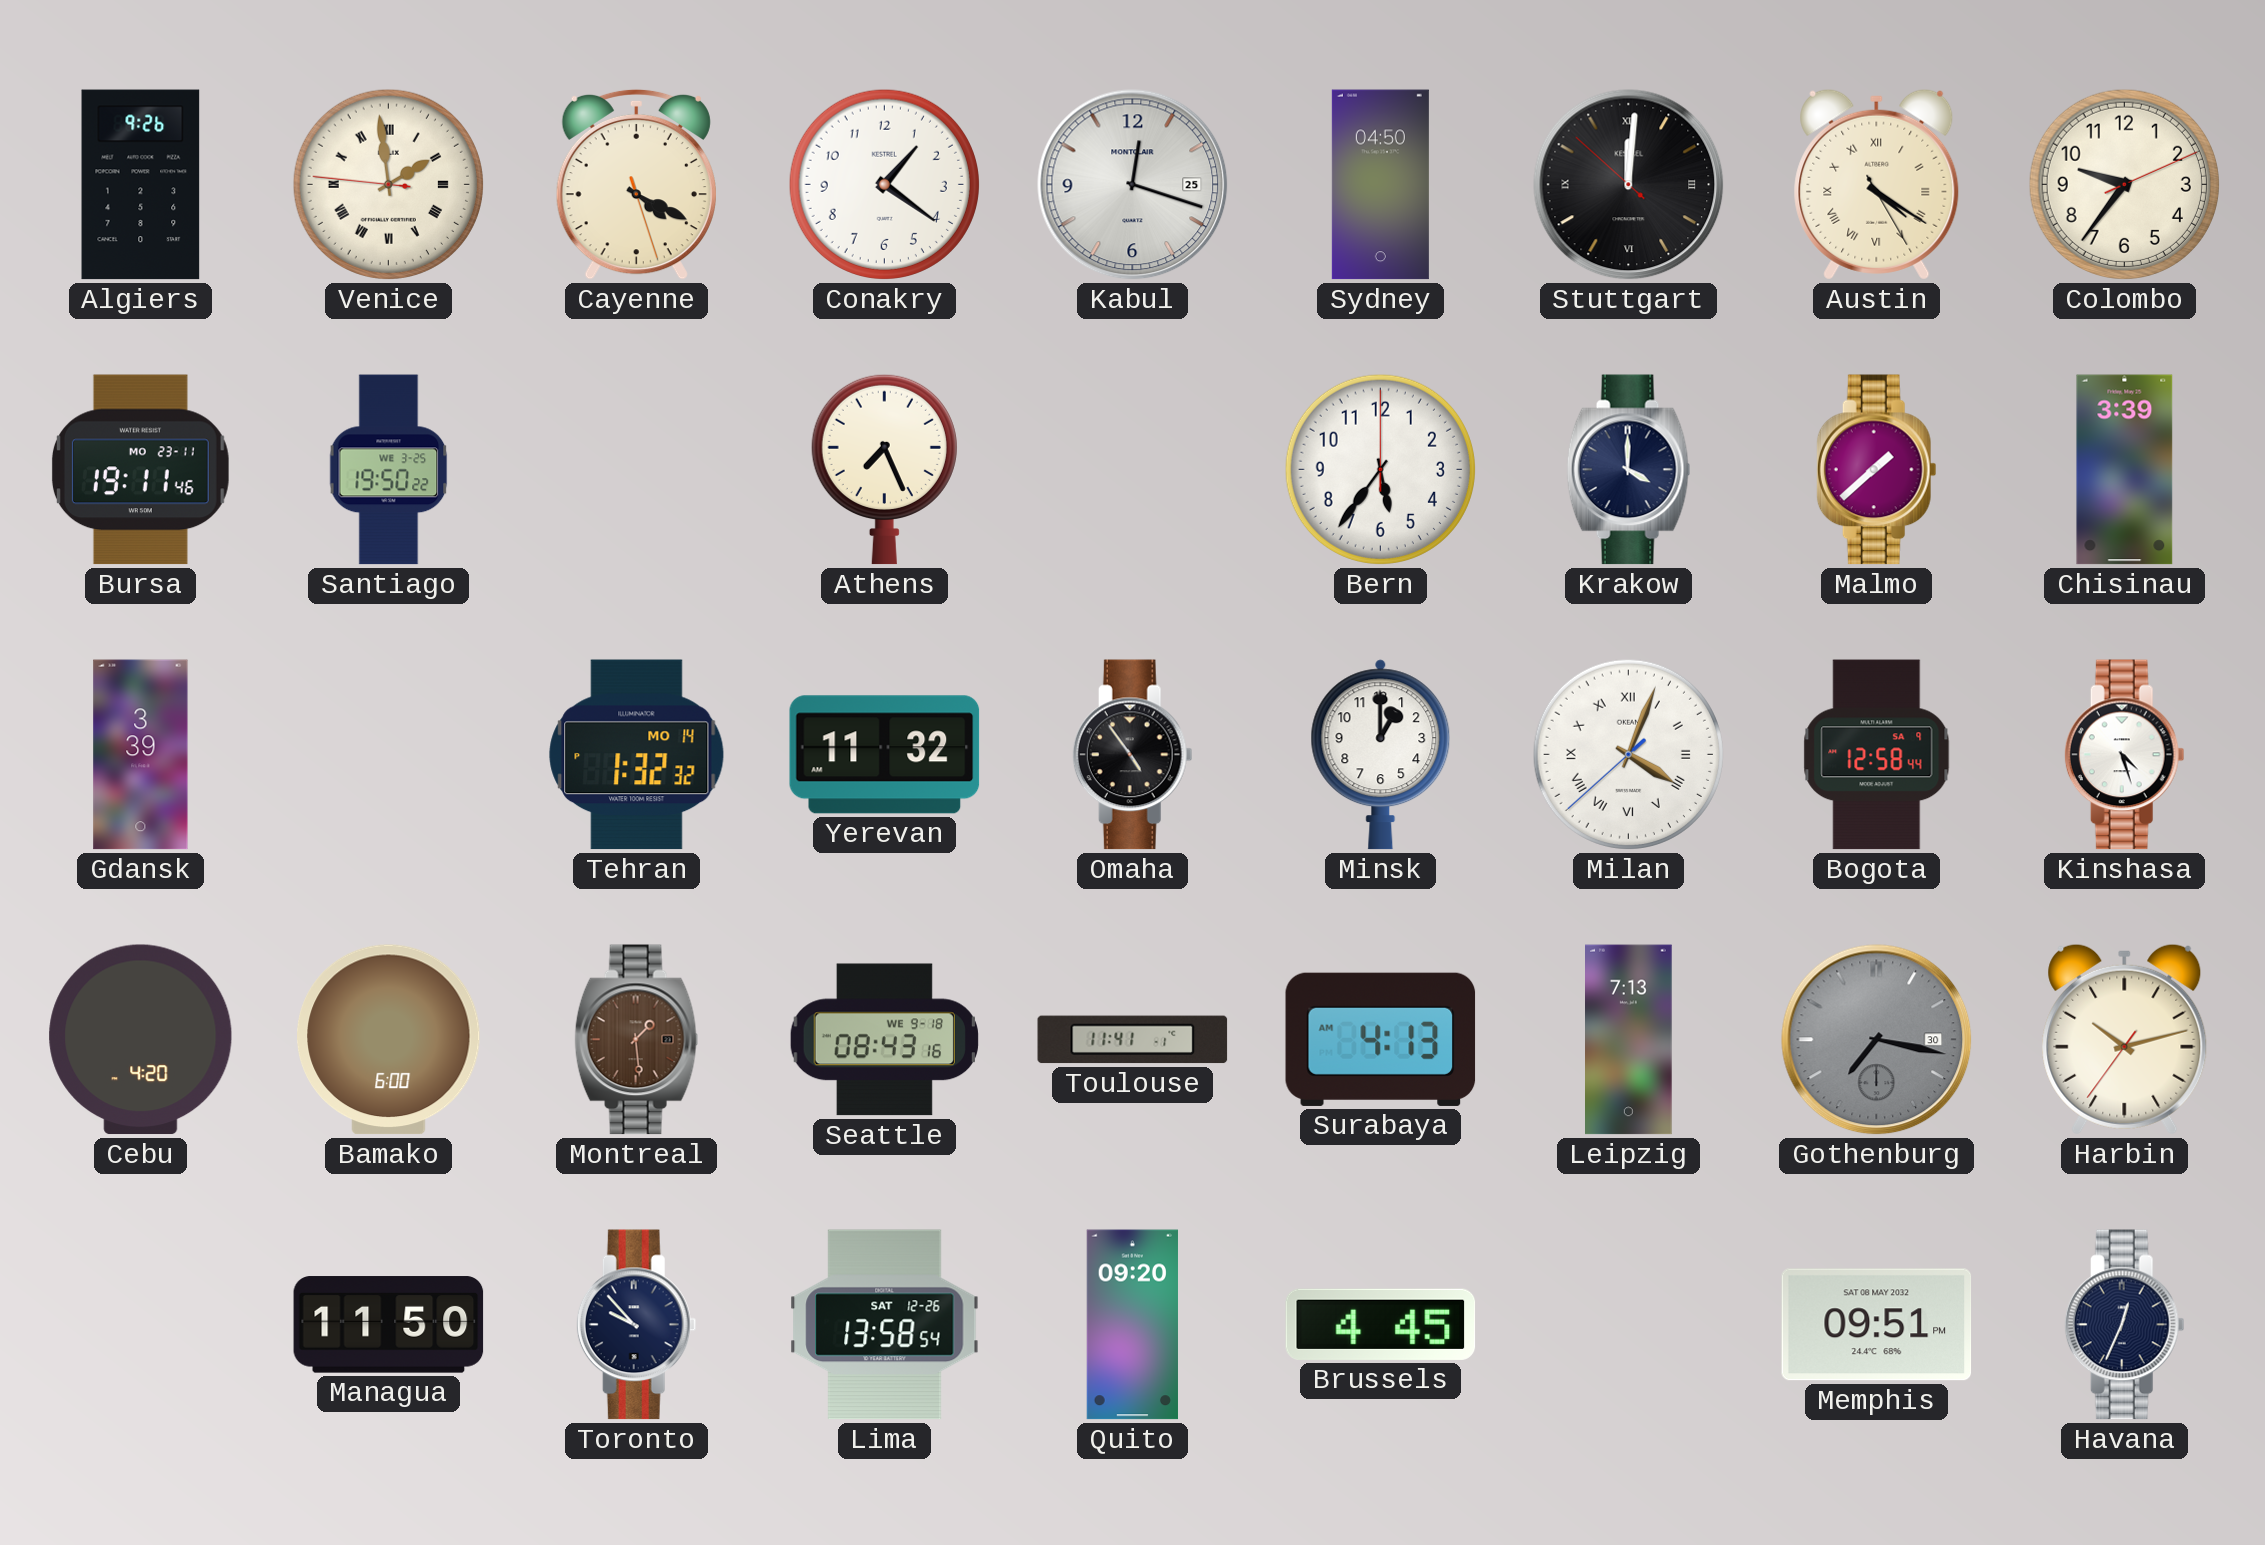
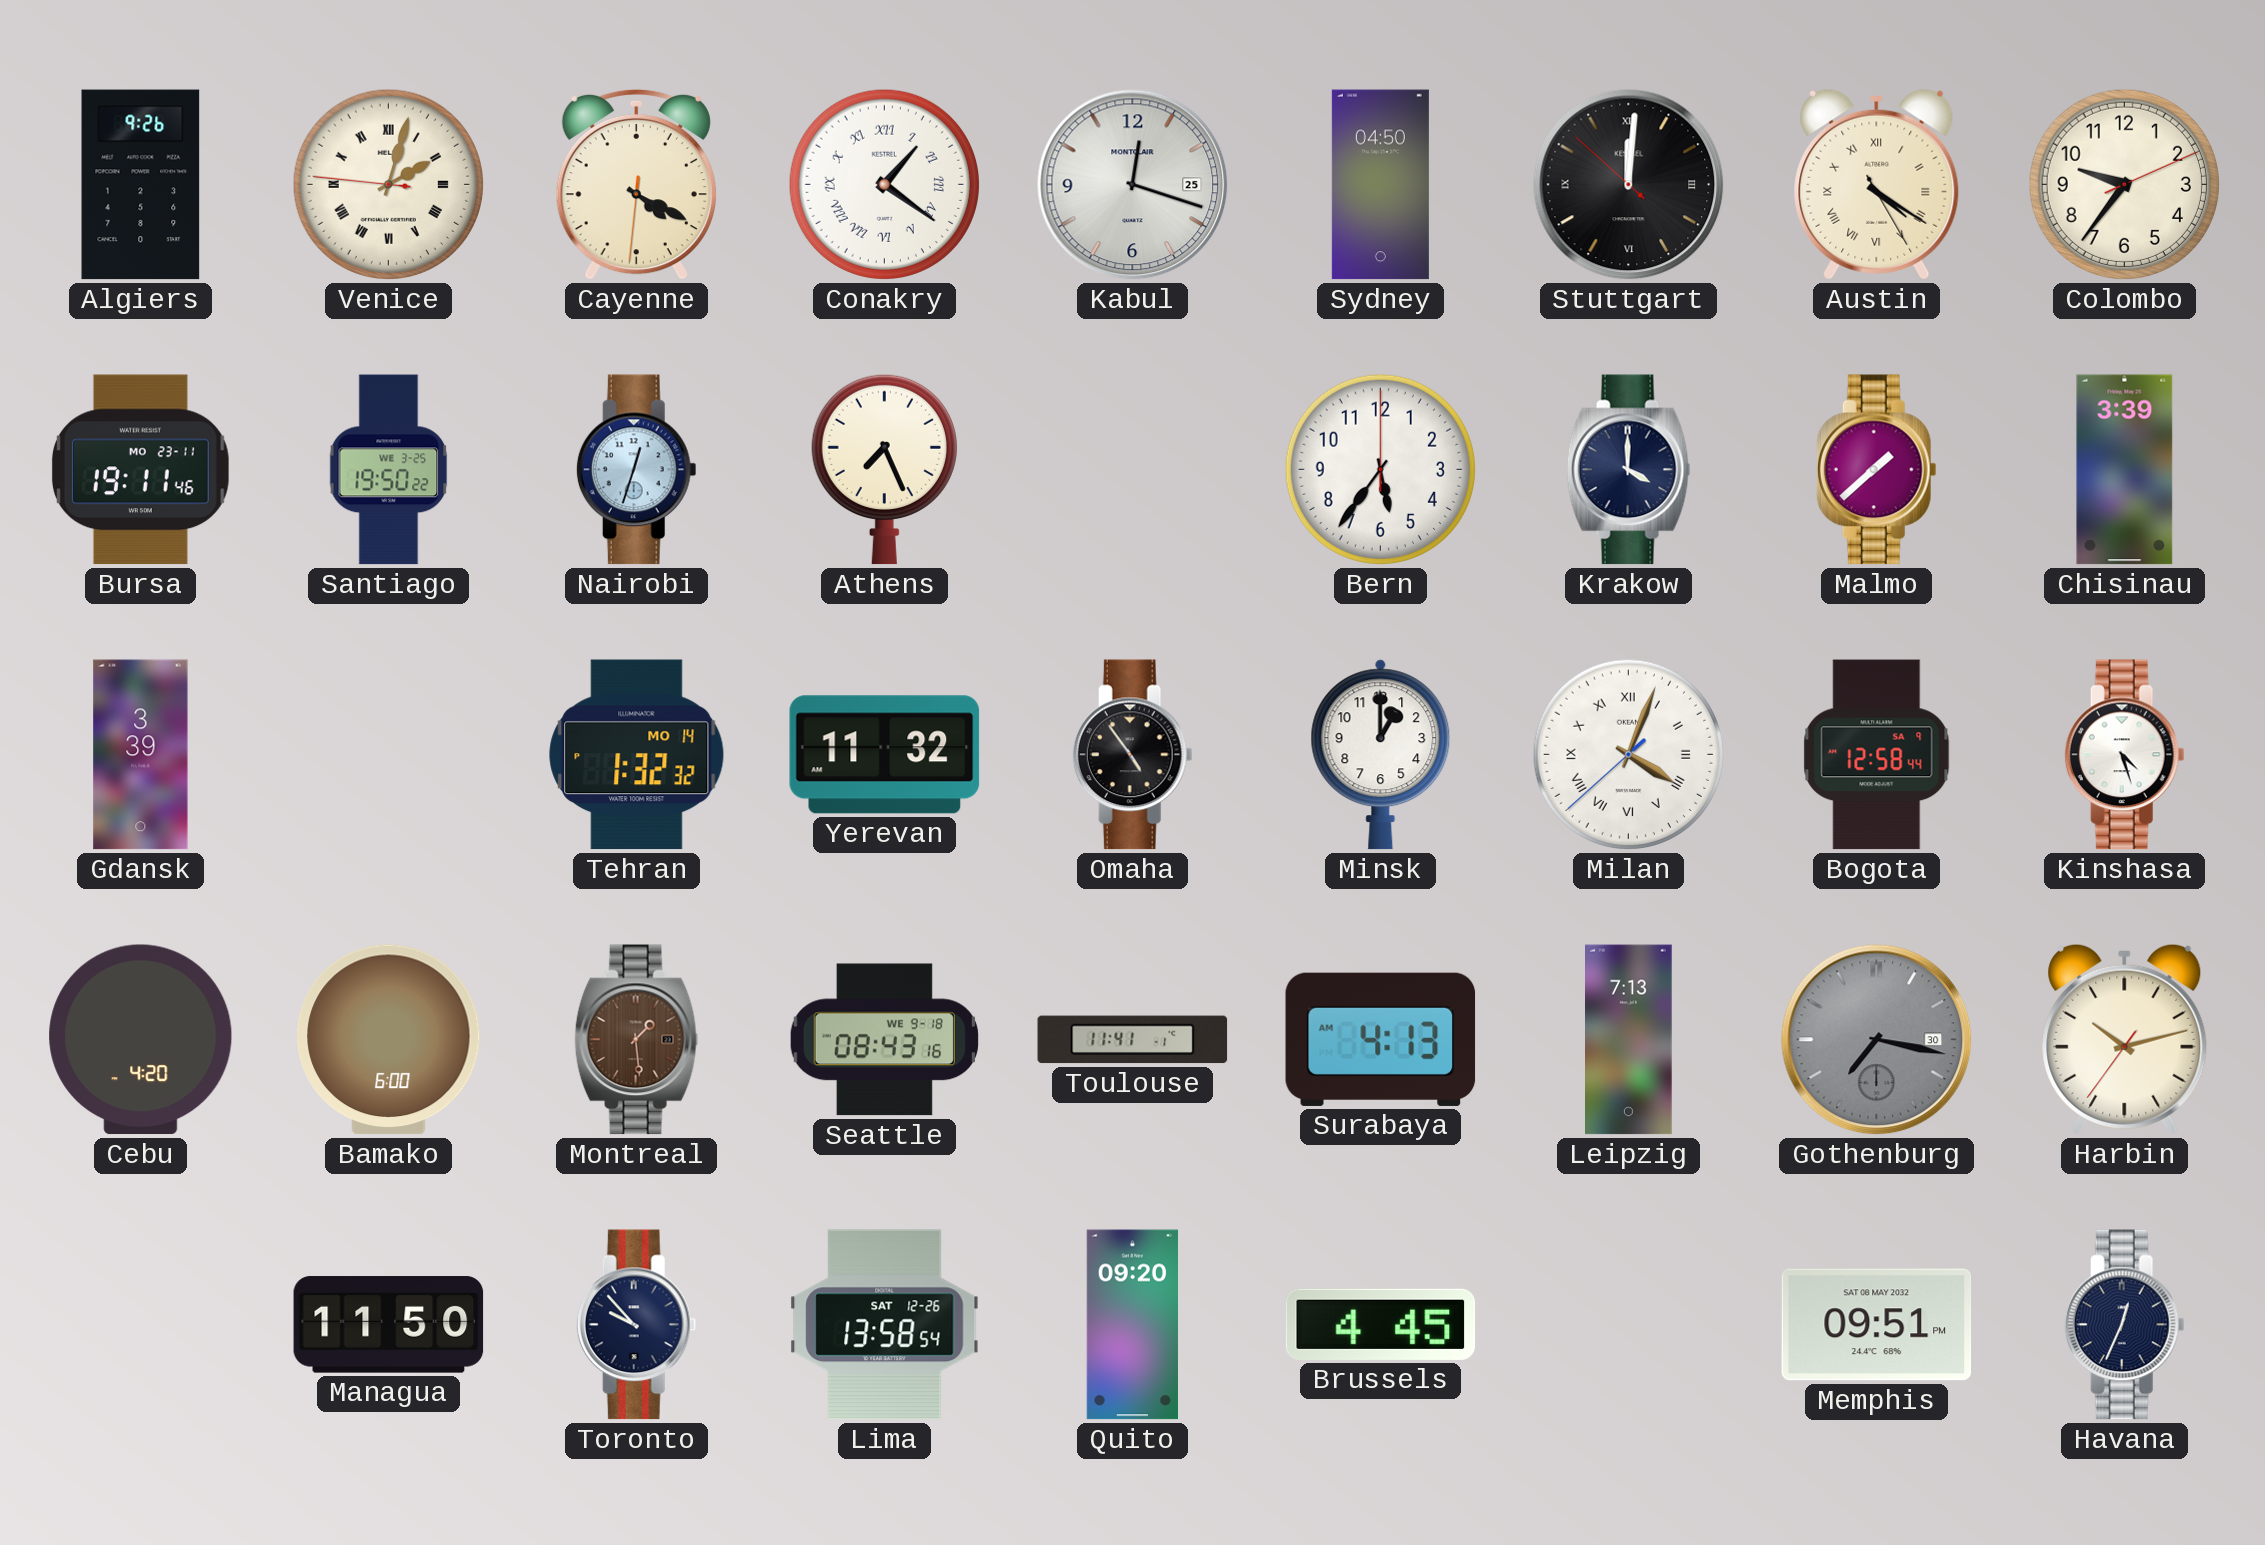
Venice: 1:58 -> 2:02 (388, 184)
Cayenne: 4:19:27 -> 4:19:31 (636, 184)
Conakry numerals: Arabic -> Roman (884, 184)
Nairobi: none -> 12:33 (636, 470)
